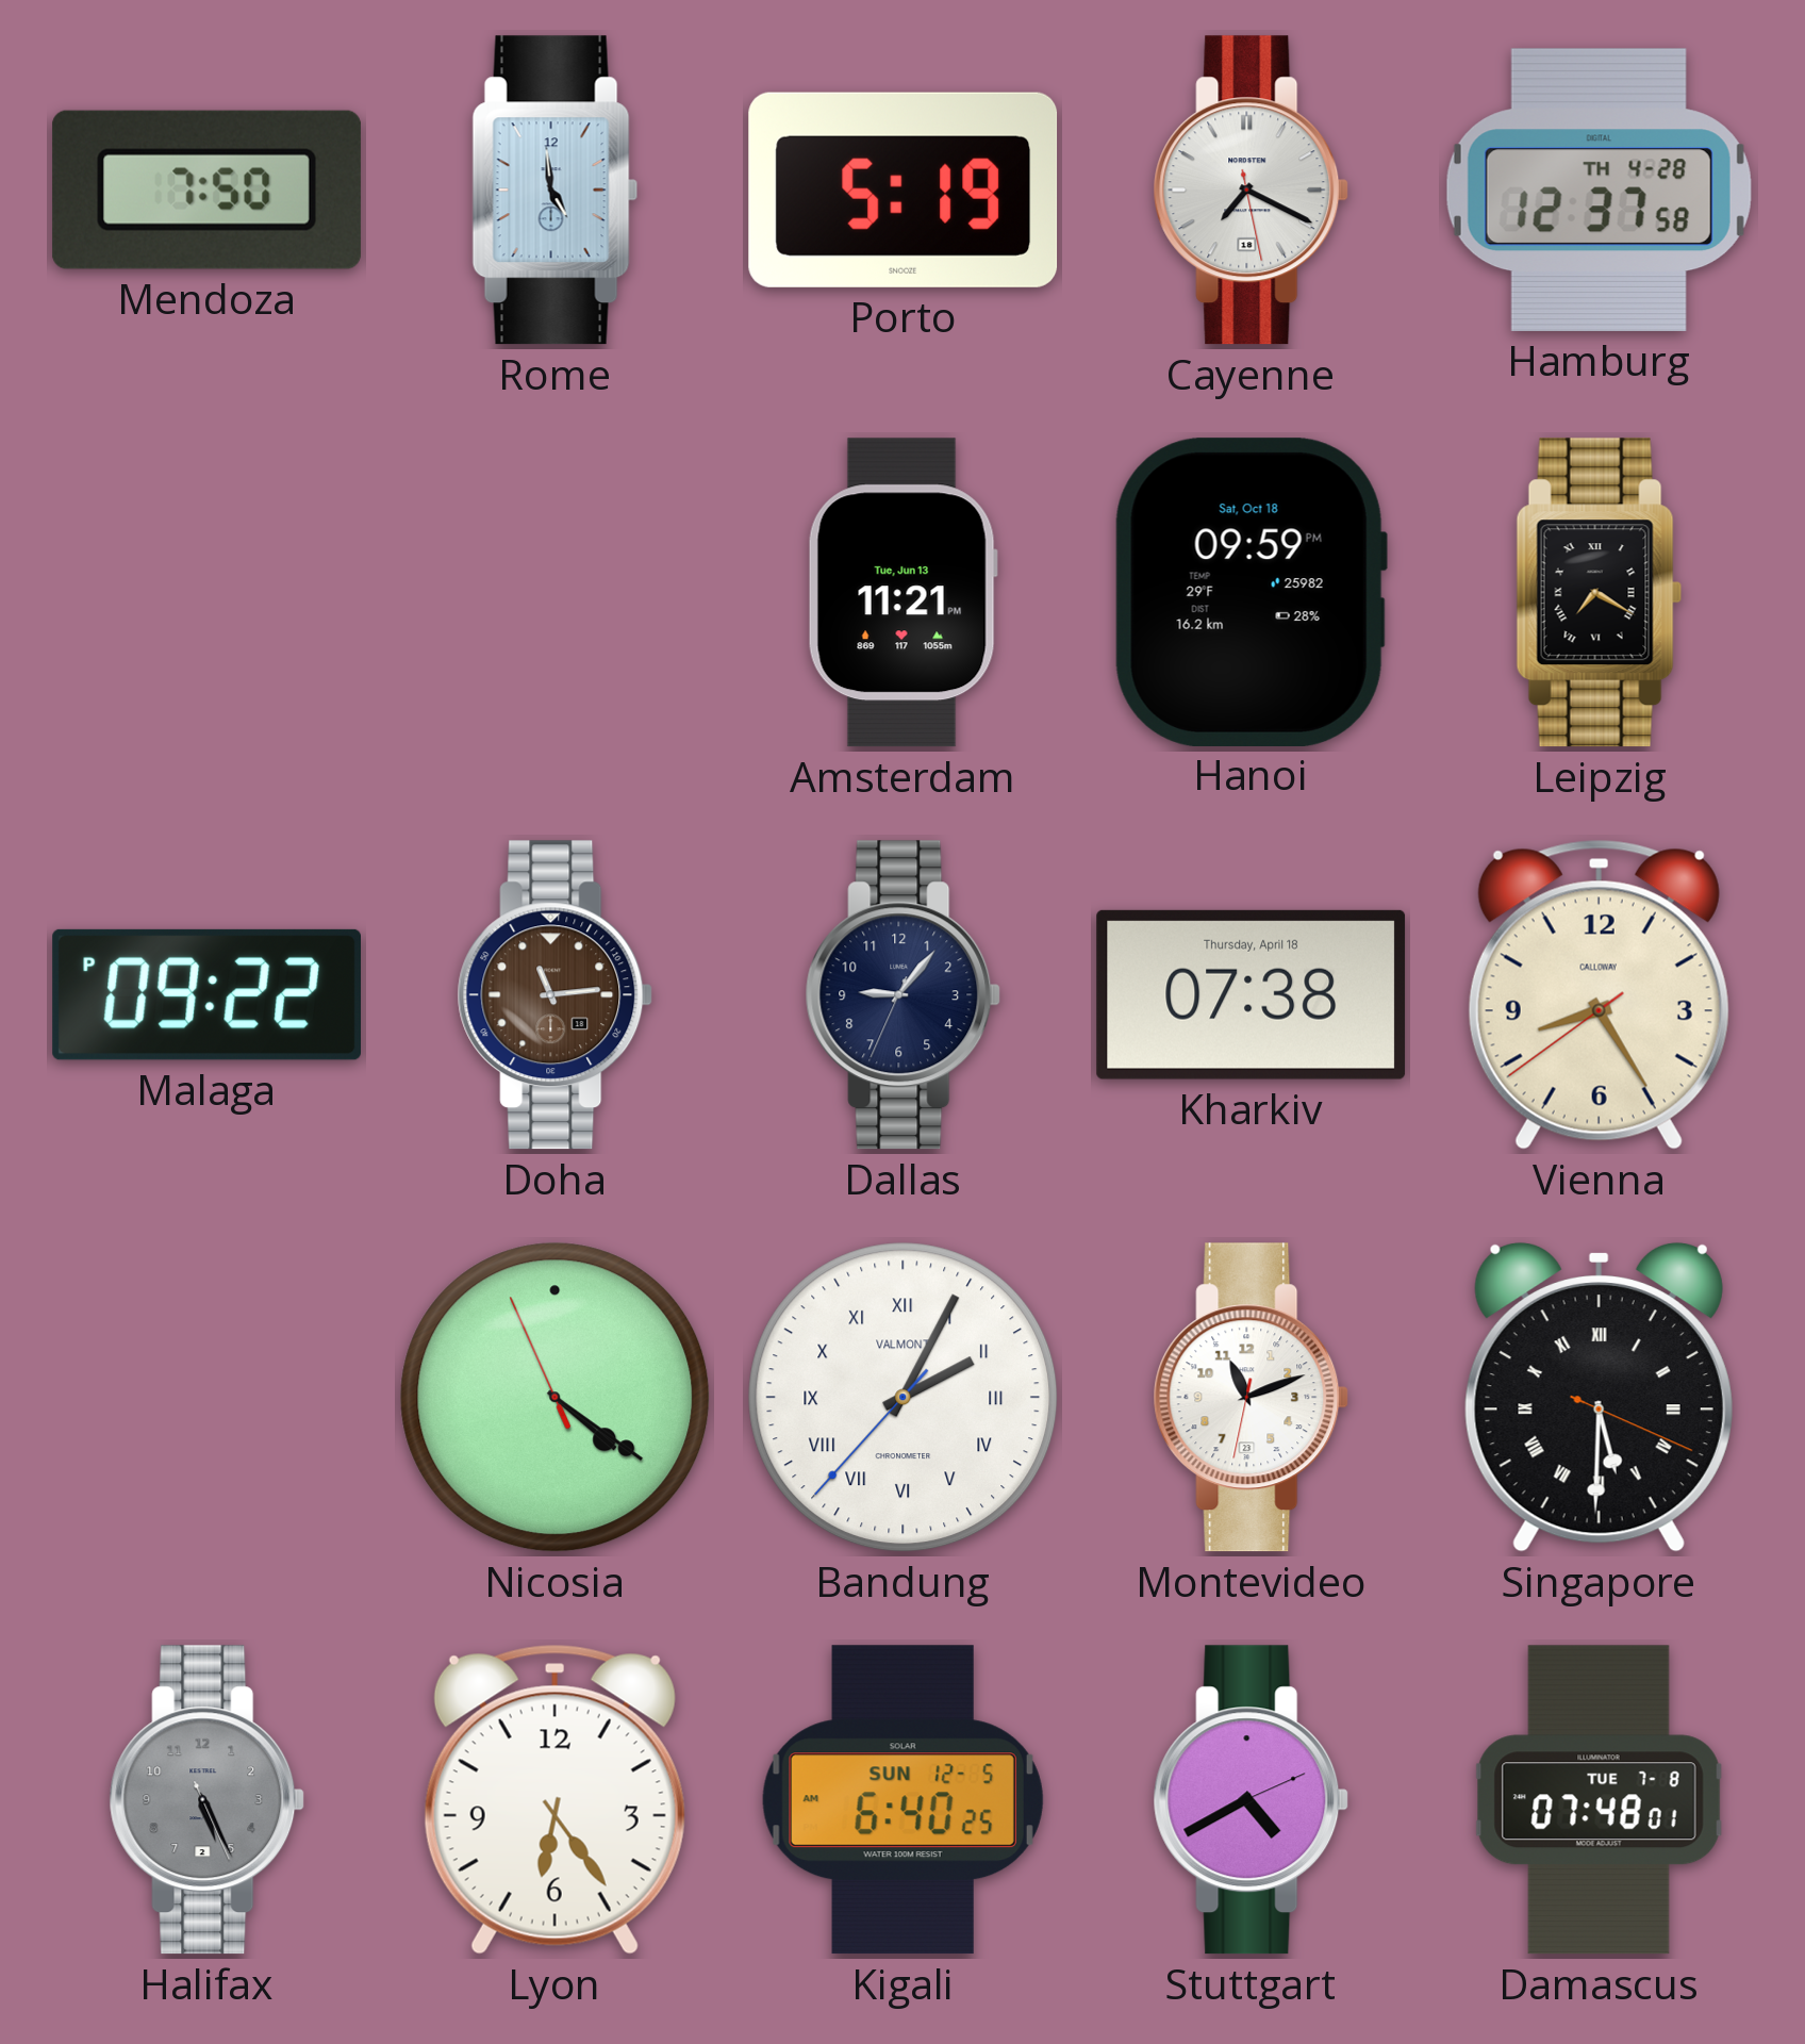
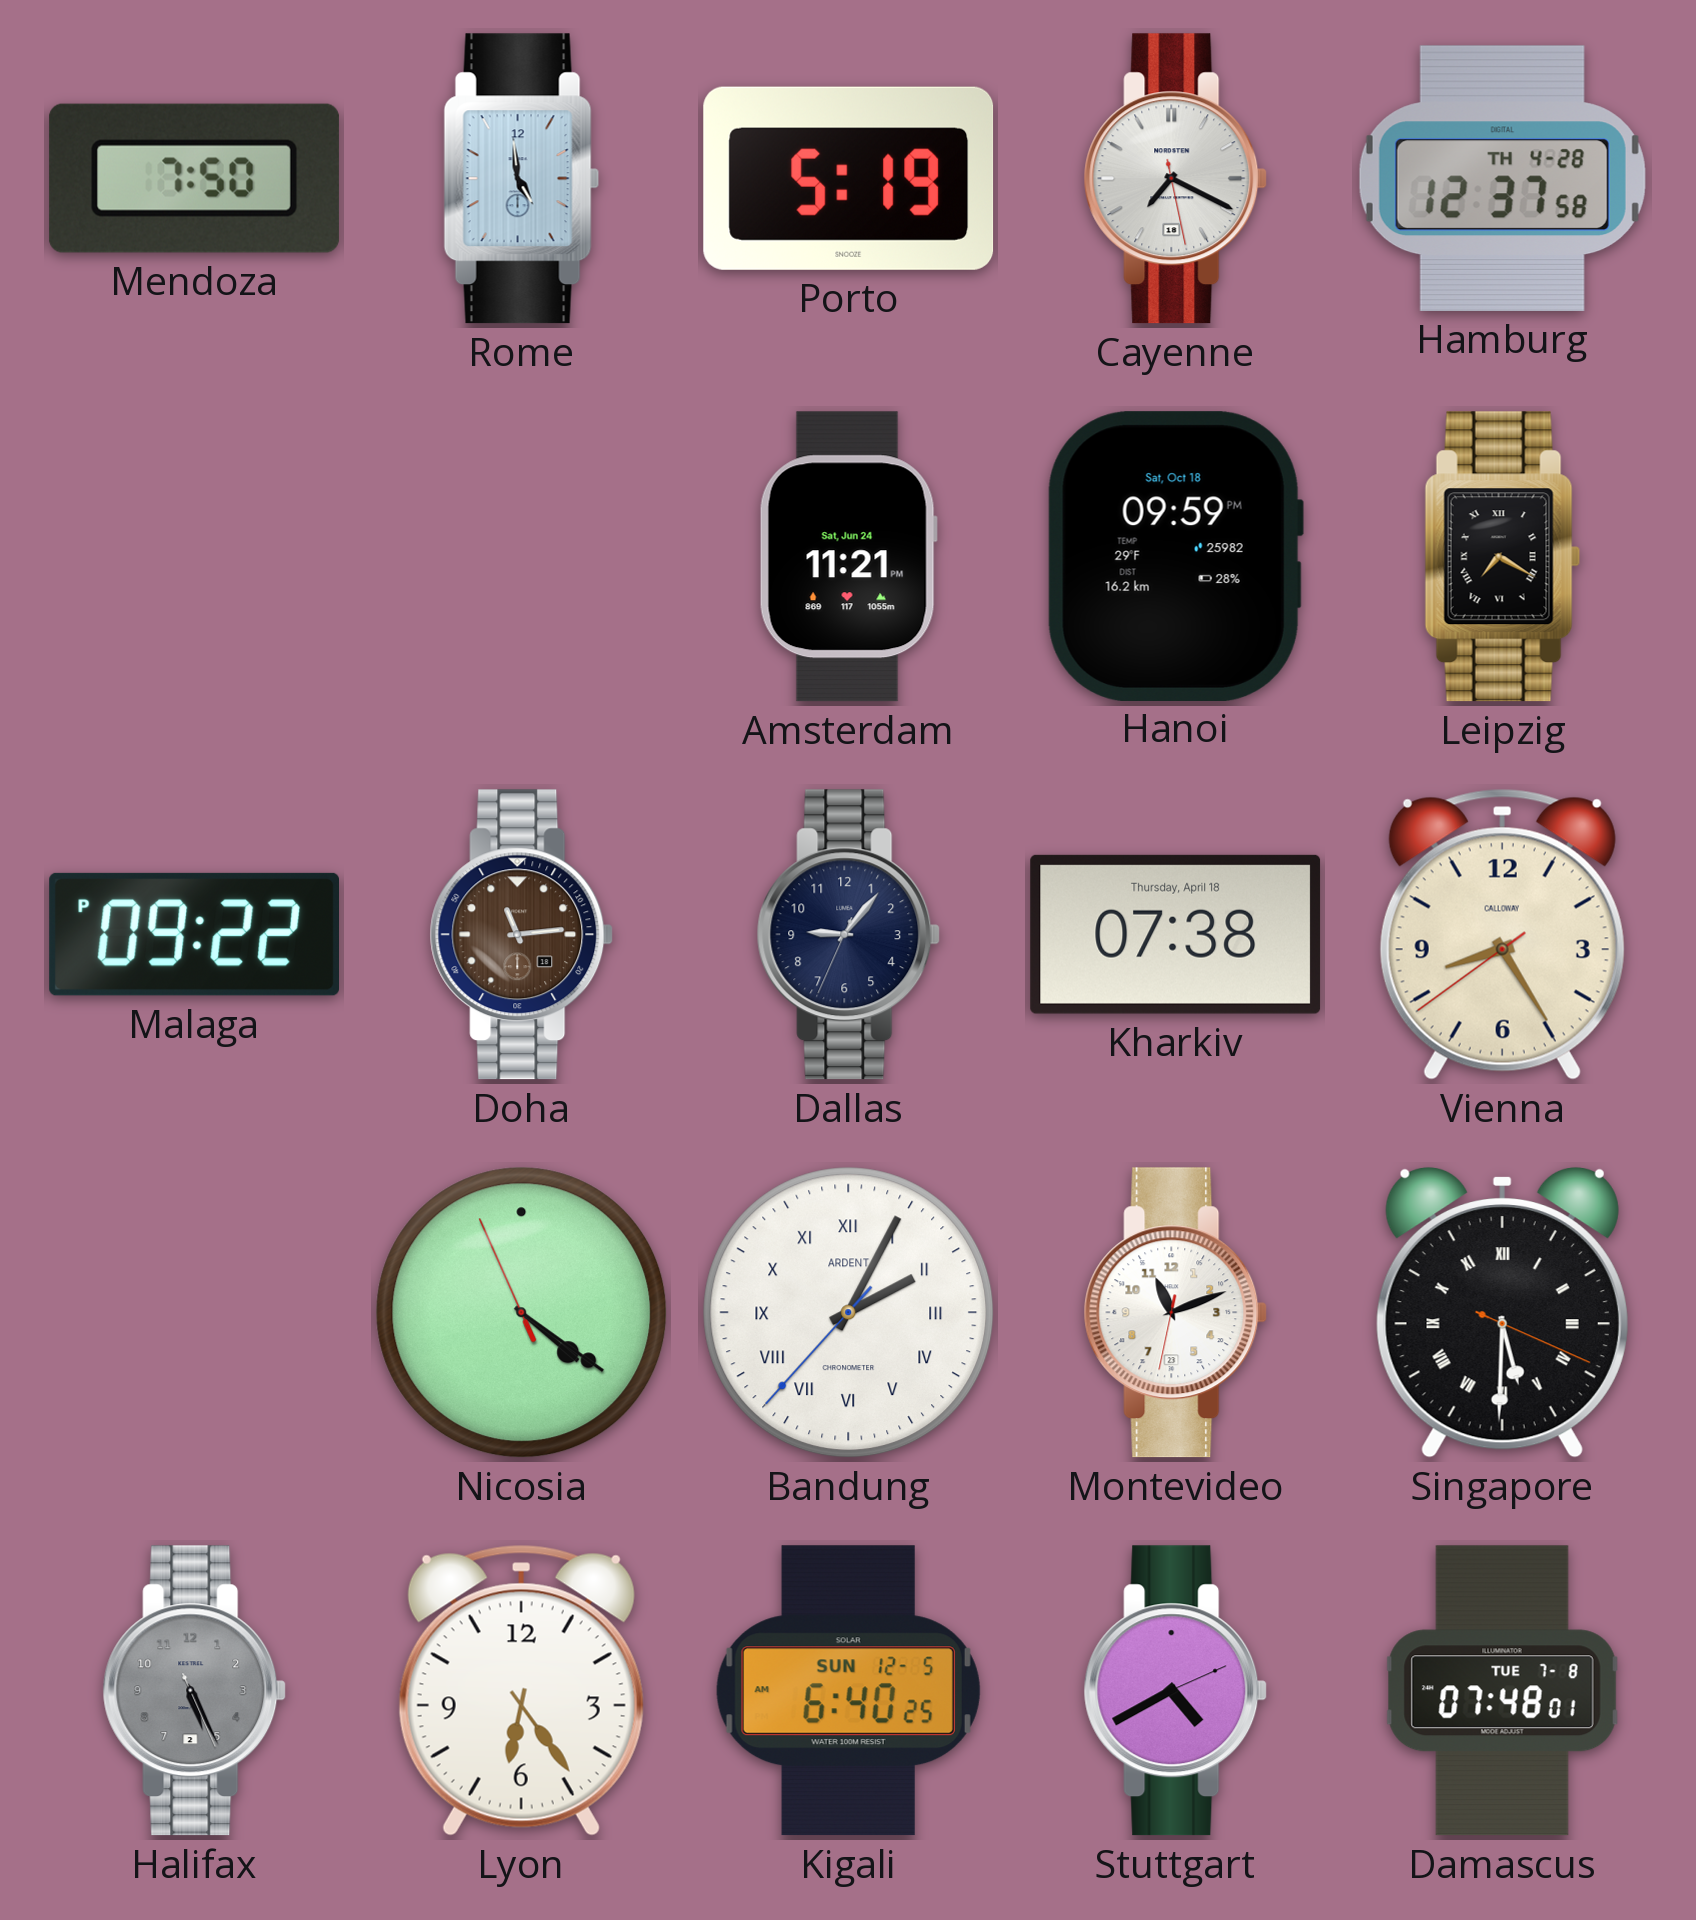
Amsterdam date: Tue, Jun 13 -> Sat, Jun 24 (848, 557)
Bandung brand: VALMONT -> ARDENT (849, 1313)
